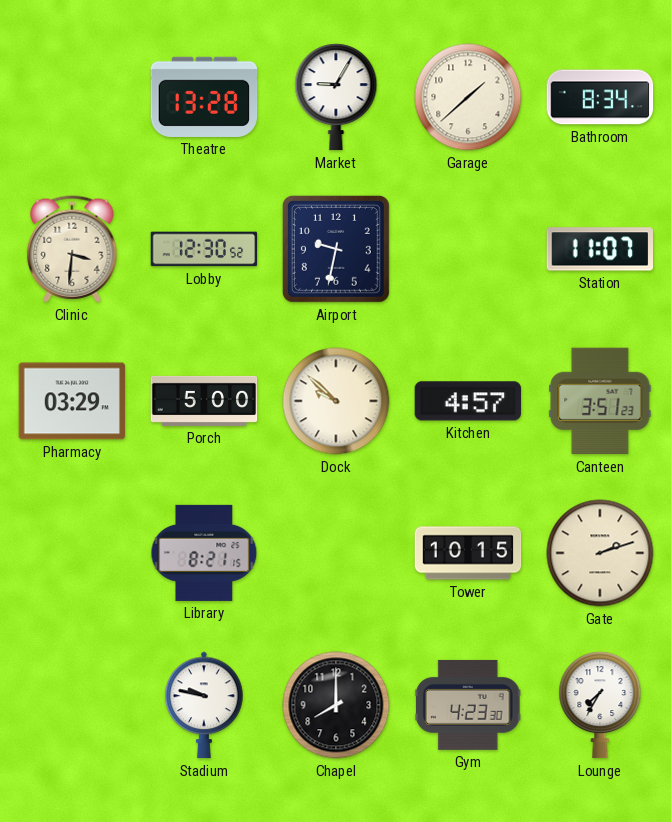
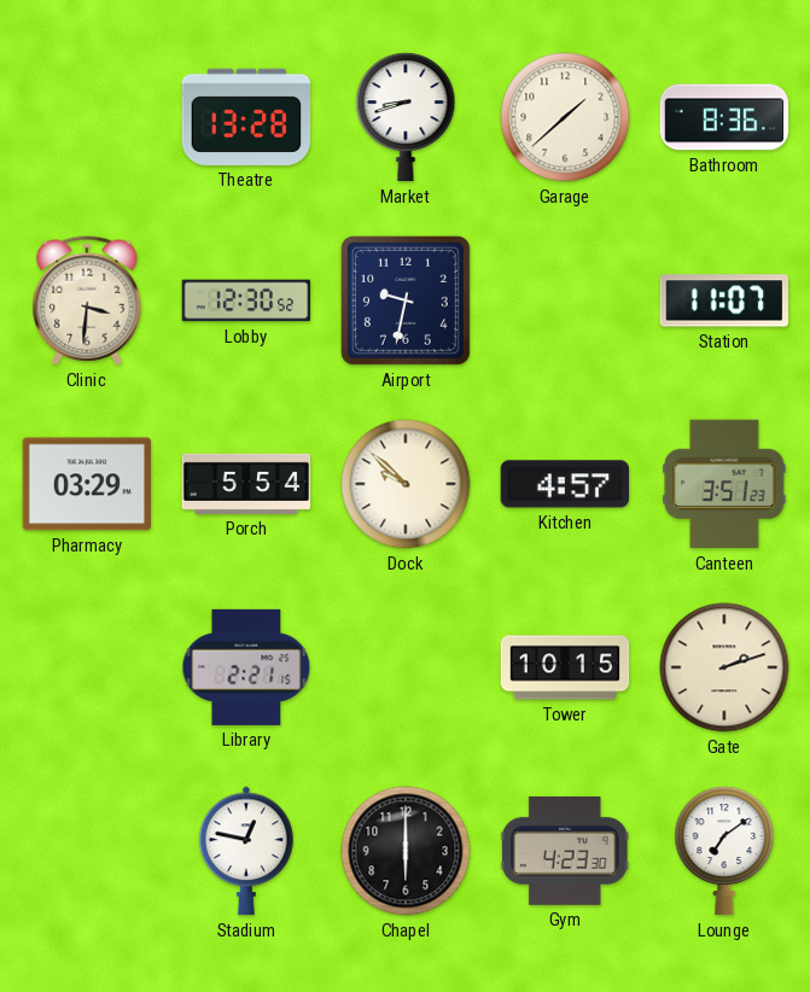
Market: 9:05 -> 8:42 (406, 117)
Bathroom: 8:34 -> 8:36 (724, 117)
Porch: 5:00 -> 5:54 (246, 484)
Library: 8:21 -> 2:21 (246, 667)
Stadium: 9:47 -> 12:47 (246, 851)
Chapel: 8:00 -> 6:00 (406, 851)
Lounge: 7:35 -> 7:09 (724, 851)
